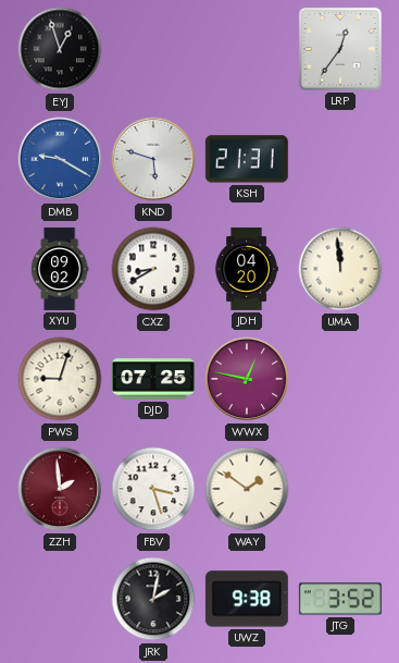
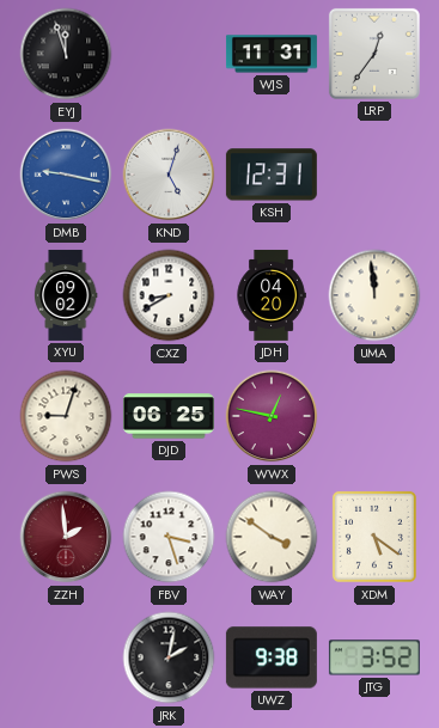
EYJ: 12:57 -> 11:57 (66, 54)
WJS: none -> 11:31 (272, 54)
DMB: 9:20 -> 9:17 (66, 175)
KND: 5:48 -> 5:03 (169, 175)
KSH: 21:31 -> 12:31 (272, 175)
DJD: 07:25 -> 06:25 (169, 416)
WAY: 1:51 -> 3:51 (272, 537)
XDM: none -> 5:21 (374, 537)
